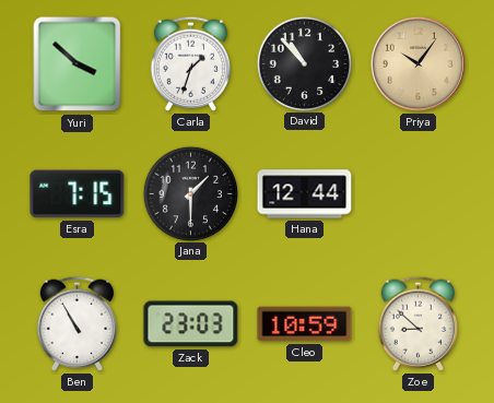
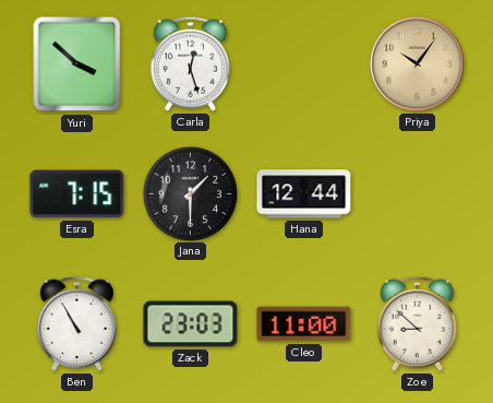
Carla: 1:33 -> 12:27 (190, 63)
David: 10:53 -> none (304, 63)
Cleo: 10:59 -> 11:00 (304, 324)
